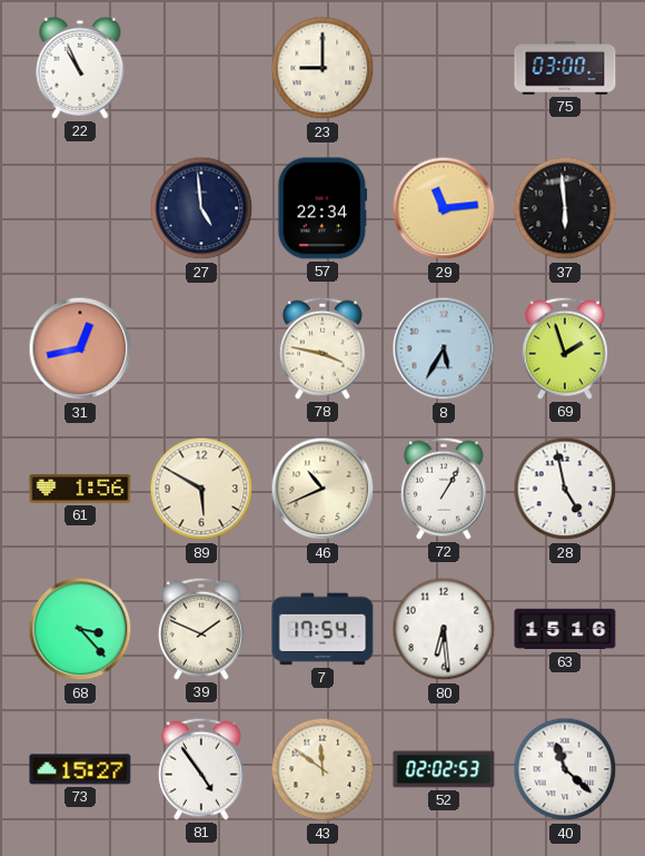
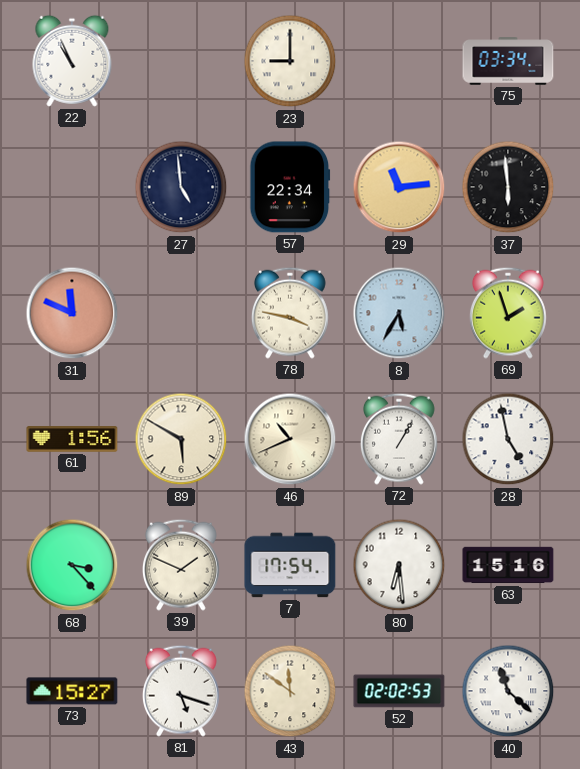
75: 03:00 -> 03:34 (508, 61)
31: 12:43 -> 11:49 (72, 313)
81: 4:54 -> 5:18 (182, 691)
